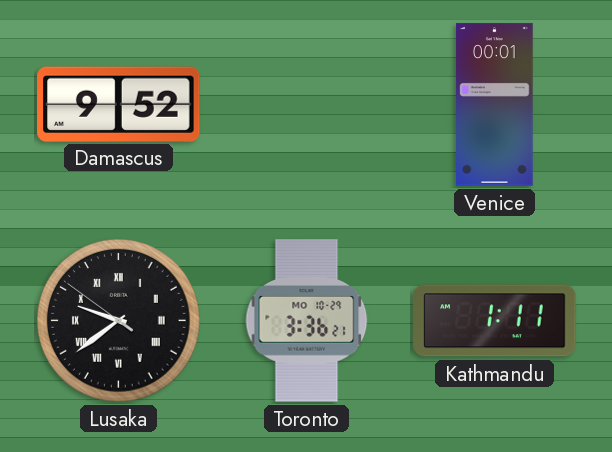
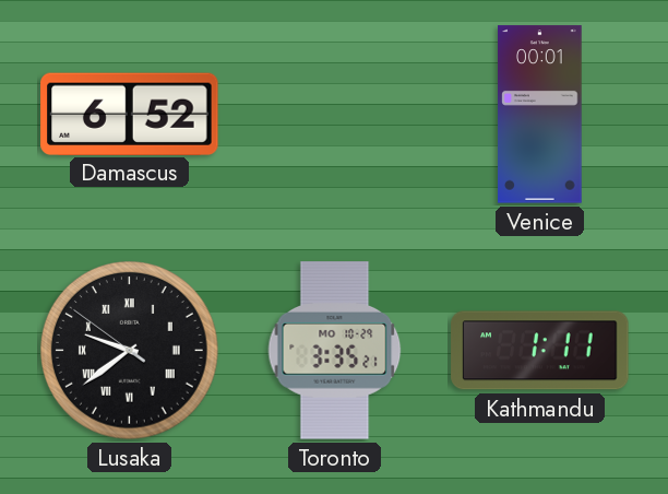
Damascus: 9:52 -> 6:52 (130, 114)
Toronto: 3:36 -> 3:35 (335, 351)
